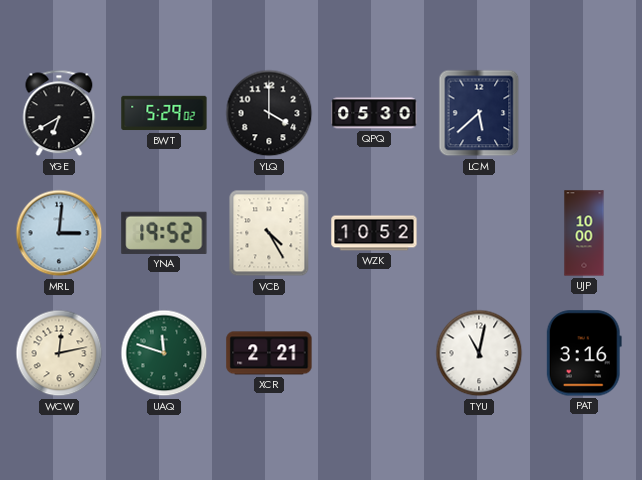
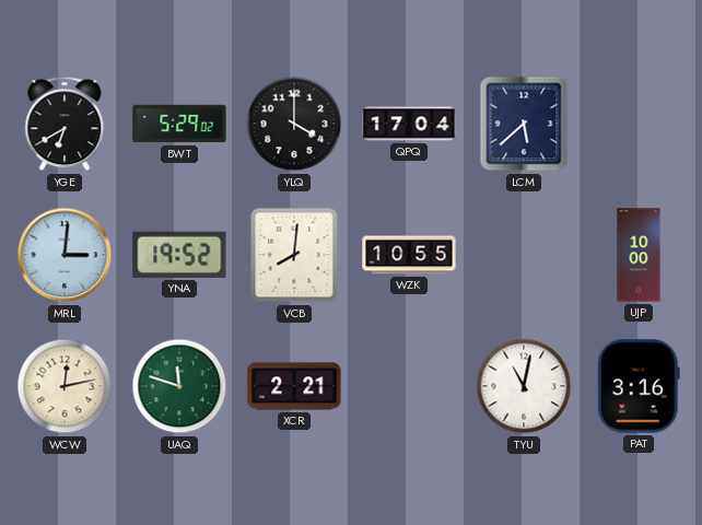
QPQ: 05:30 -> 17:04 (409, 124)
VCB: 4:25 -> 8:01 (294, 255)
WZK: 10:52 -> 10:55 (409, 255)
